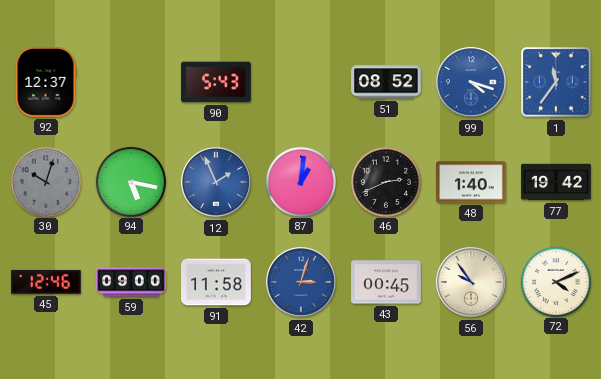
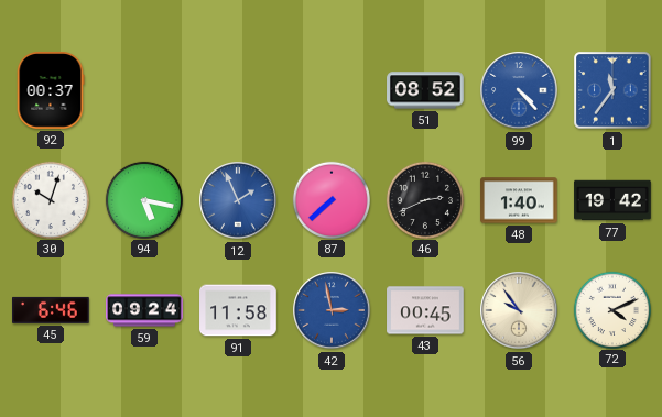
92: 12:37 -> 00:37 (51, 91)
90: 5:43 -> none (216, 82)
99: 4:18 -> 4:23 (519, 90)
30 dial: grey -> white (50, 199)
87: 1:01 -> 7:38 (330, 199)
45: 12:46 -> 6:46 (52, 310)
59: 09:00 -> 09:24 (144, 310)
42: 3:03 -> 2:58 (332, 310)
